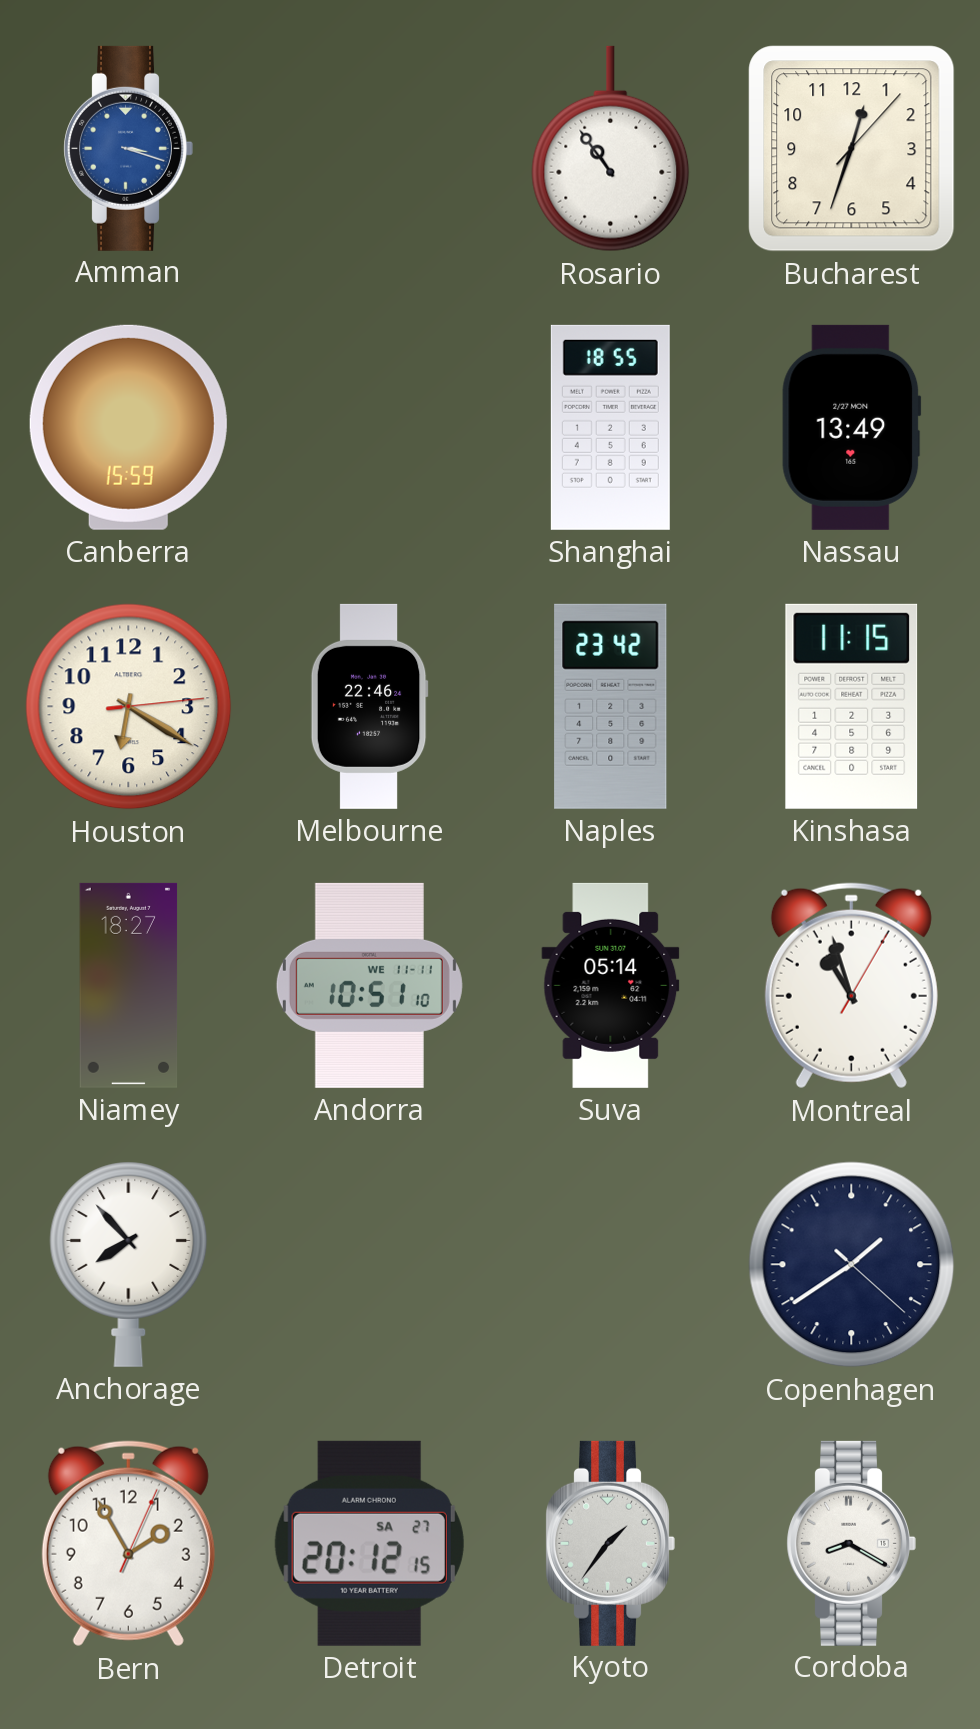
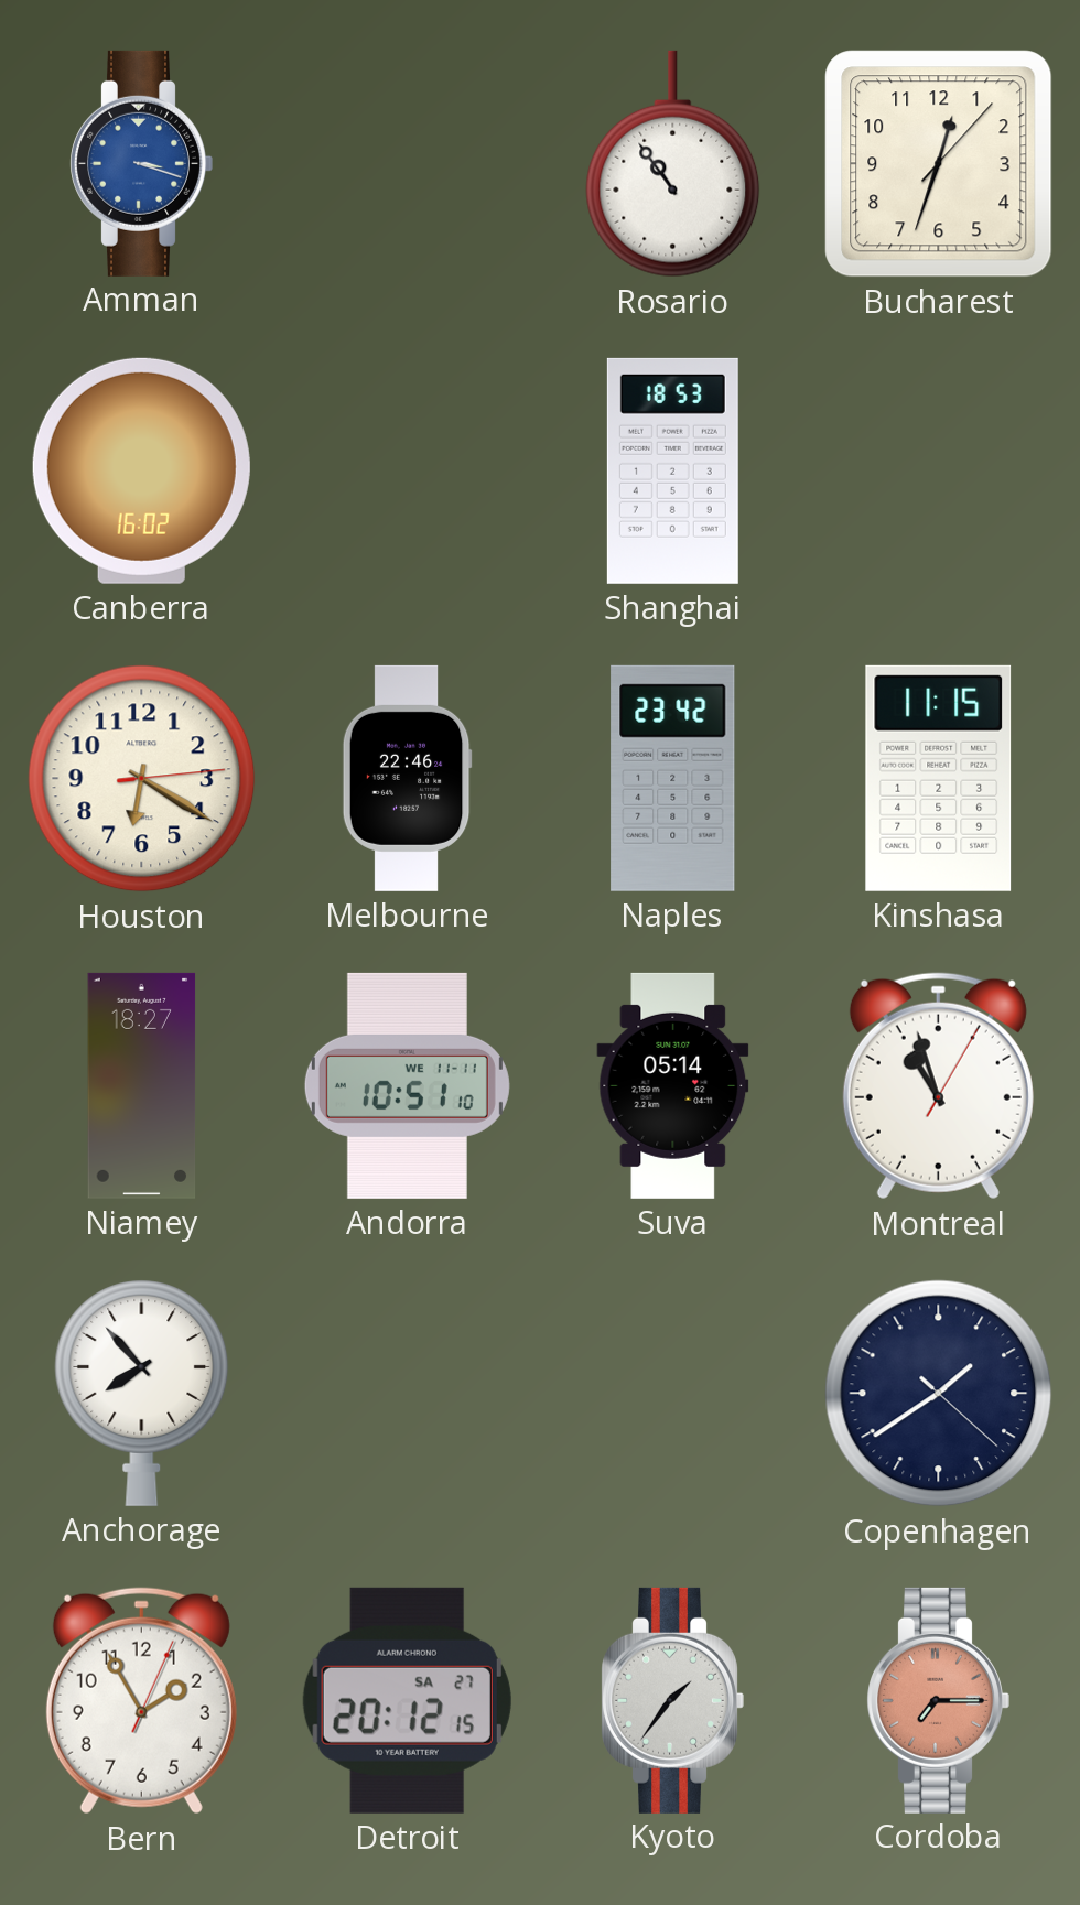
Canberra: 15:59 -> 16:02 (141, 470)
Shanghai: 18:55 -> 18:53 (672, 470)
Nassau: 13:49 -> none (852, 427)
Cordoba: 8:20 -> 7:15 (938, 1700)
Cordoba dial: white -> salmon (938, 1700)
